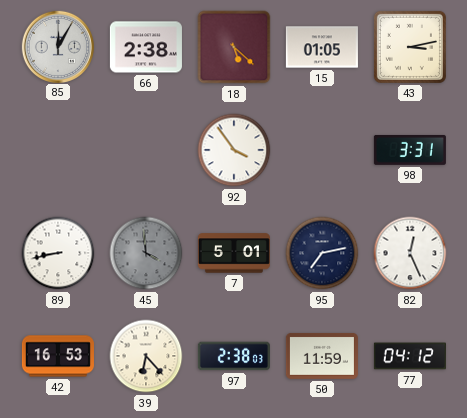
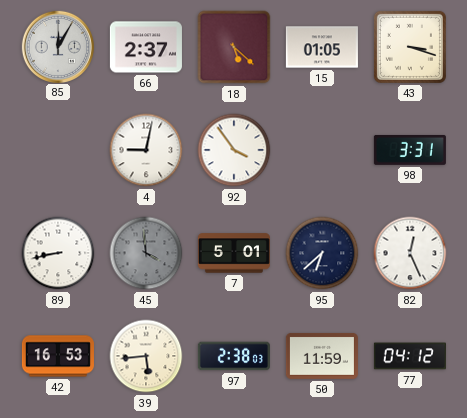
66: 2:38 -> 2:37 (146, 47)
43: 3:13 -> 3:18 (410, 47)
4: none -> 9:02 (146, 150)
95: 7:13 -> 6:38 (322, 253)
39: 6:23 -> 5:44 (146, 356)
